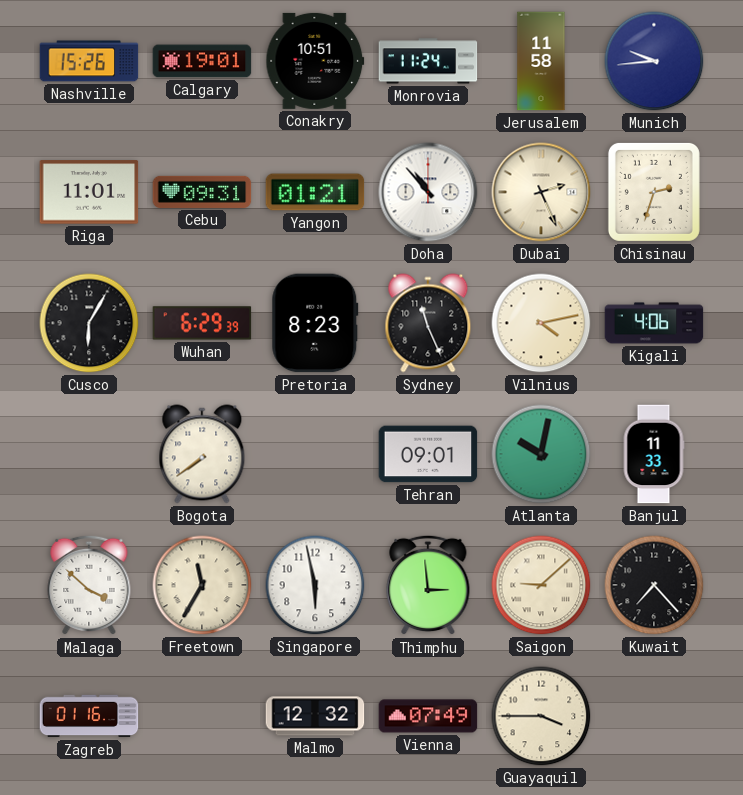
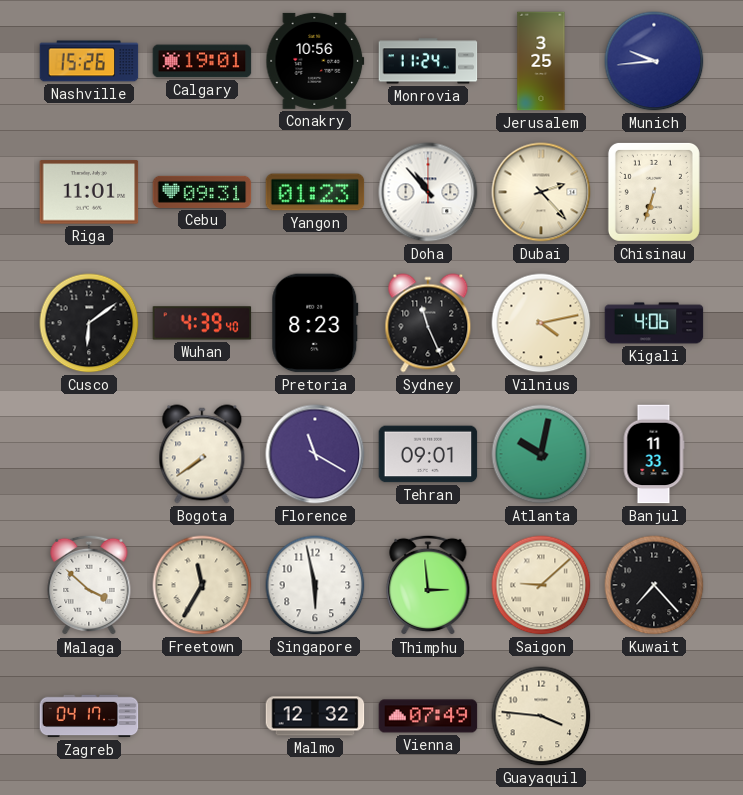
Conakry: 10:51 -> 10:56 (315, 61)
Jerusalem: 11:58 -> 3:25 (541, 61)
Yangon: 01:21 -> 01:23 (315, 192)
Dubai: 2:26 -> 2:23 (541, 192)
Chisinau: 2:33 -> 6:33 (654, 192)
Cusco: 6:05 -> 6:09 (89, 323)
Wuhan: 6:29 -> 4:39 (202, 323)
Florence: none -> 11:20 (315, 454)
Zagreb: 01:16 -> 04:17 (89, 716)
Guayaquil: 3:45 -> 3:46 (541, 716)
